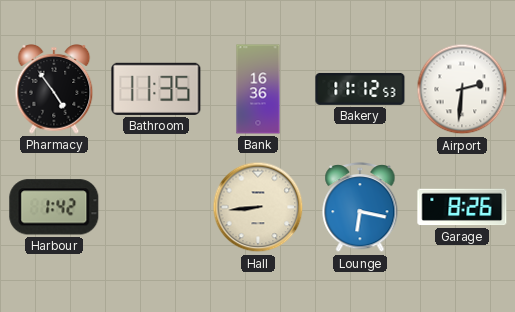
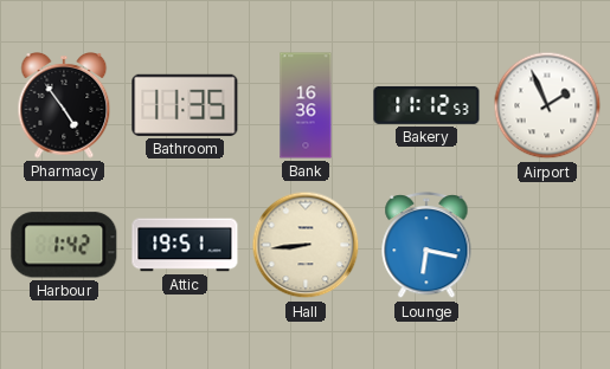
Airport: 2:31 -> 1:56 (547, 105)
Attic: none -> 19:51 (185, 245)
Garage: 8:26 -> none (462, 207)
